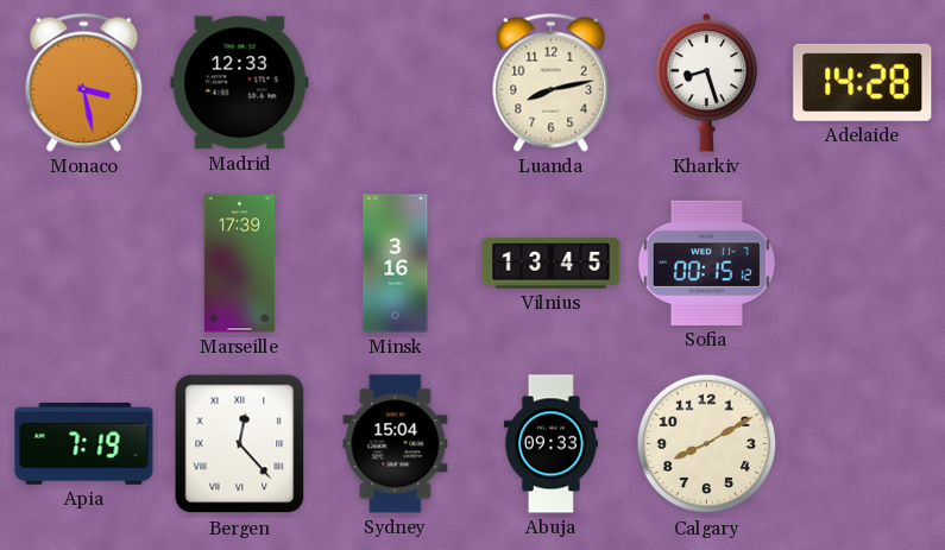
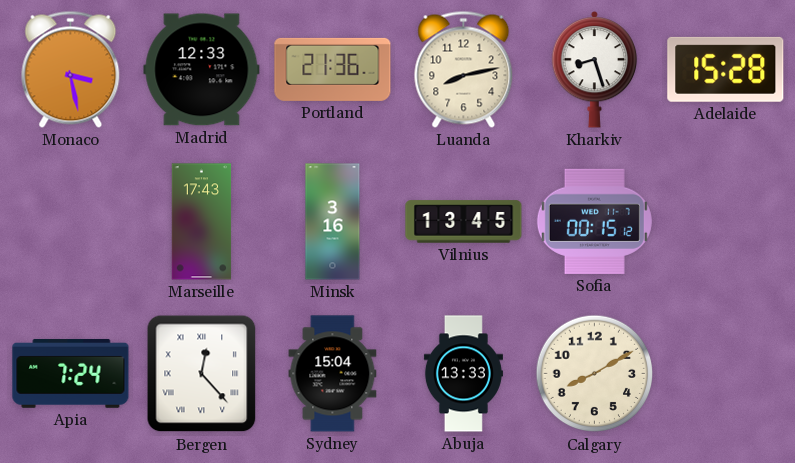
Portland: none -> 21:36 (333, 69)
Adelaide: 14:28 -> 15:28 (726, 69)
Marseille: 17:39 -> 17:43 (202, 222)
Apia: 7:19 -> 7:24 (71, 374)
Abuja: 09:33 -> 13:33 (463, 374)
